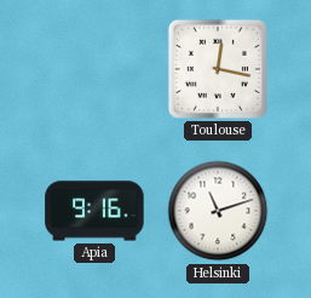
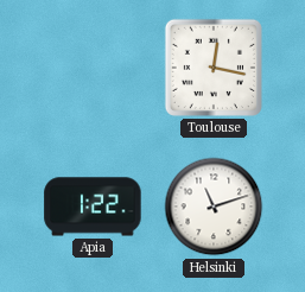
Apia: 9:16 -> 1:22 (93, 207)
